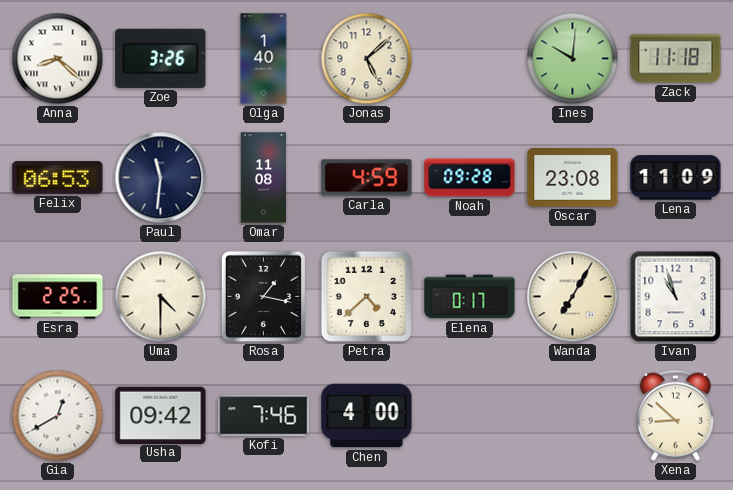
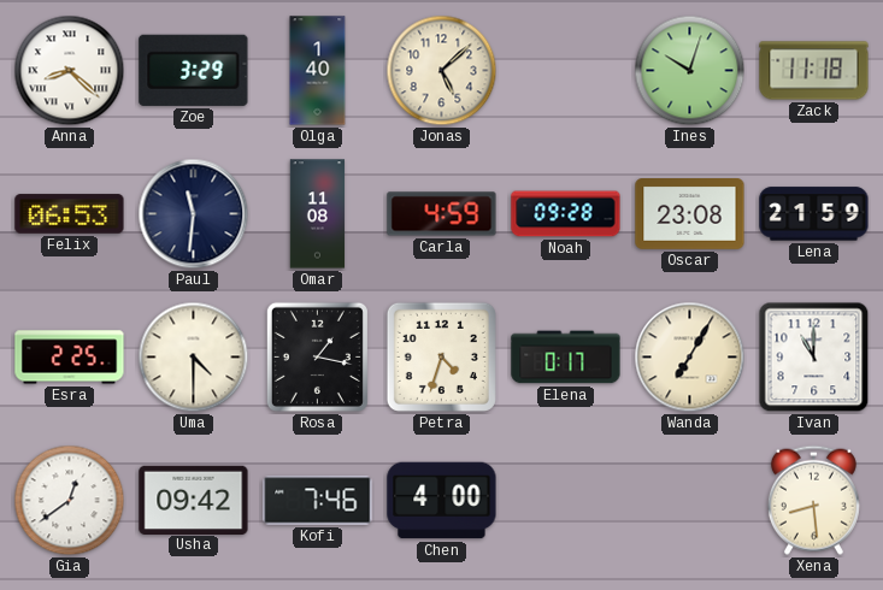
Zoe: 3:26 -> 3:29 (194, 70)
Ines: 10:01 -> 10:03 (690, 71)
Lena: 11:09 -> 21:59 (814, 214)
Petra: 4:38 -> 4:33 (441, 356)
Ivan: 10:57 -> 11:00 (814, 358)
Gia: 12:40 -> 12:39 (70, 501)
Xena: 8:52 -> 8:29 (813, 500)
